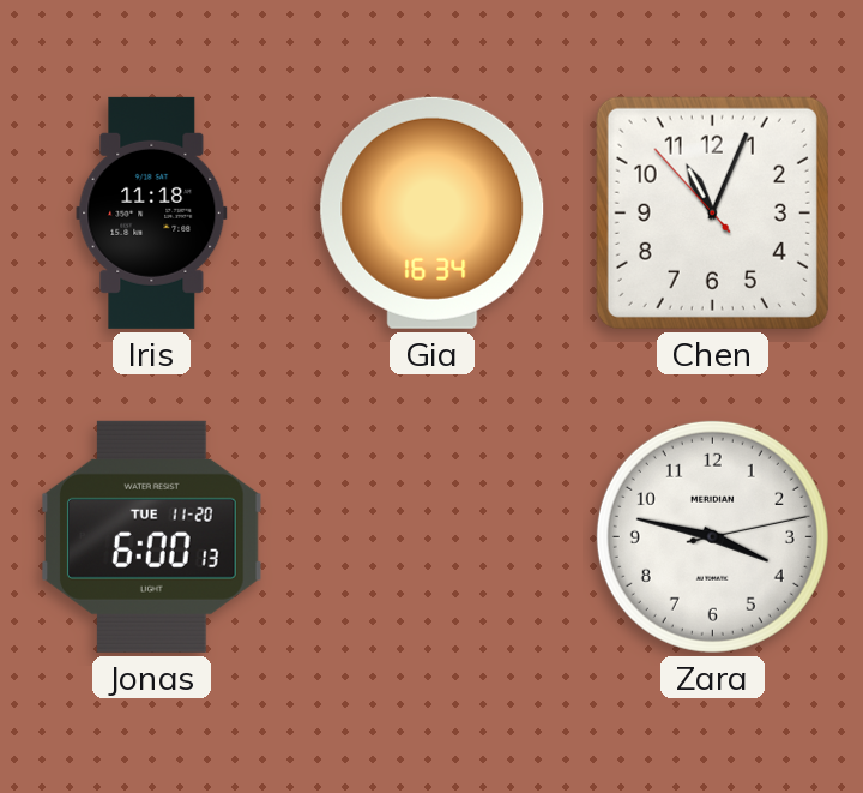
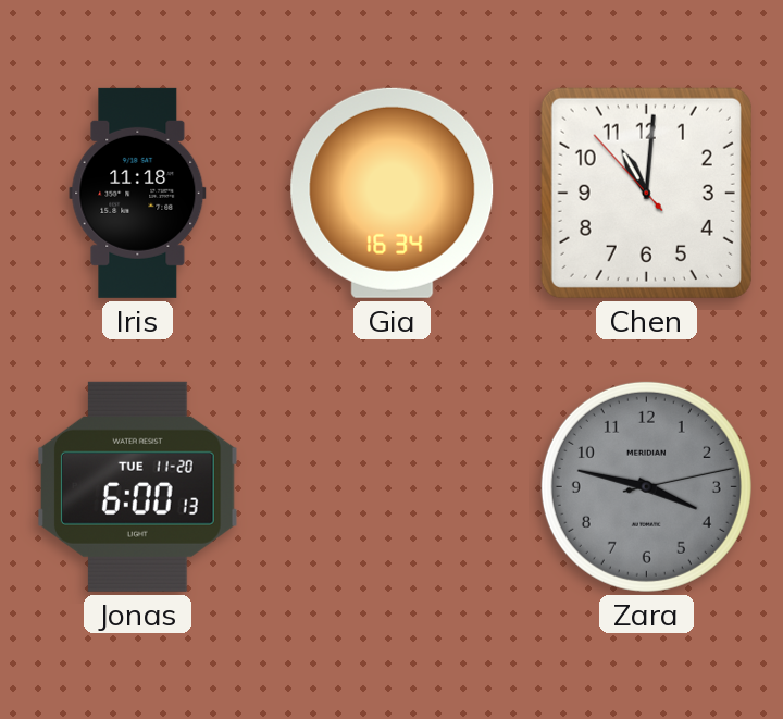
Chen: 11:03 -> 11:00 (646, 193)
Zara dial: white -> grey (646, 486)
